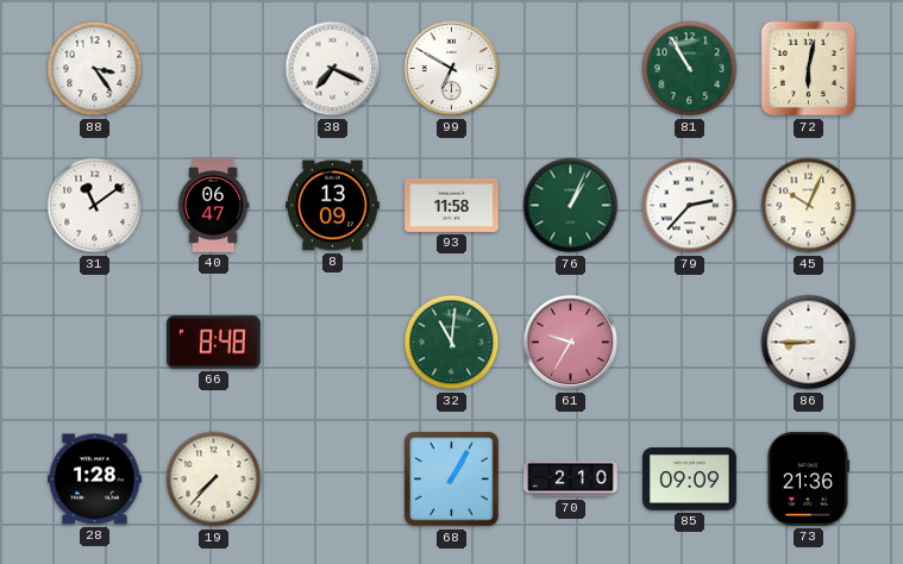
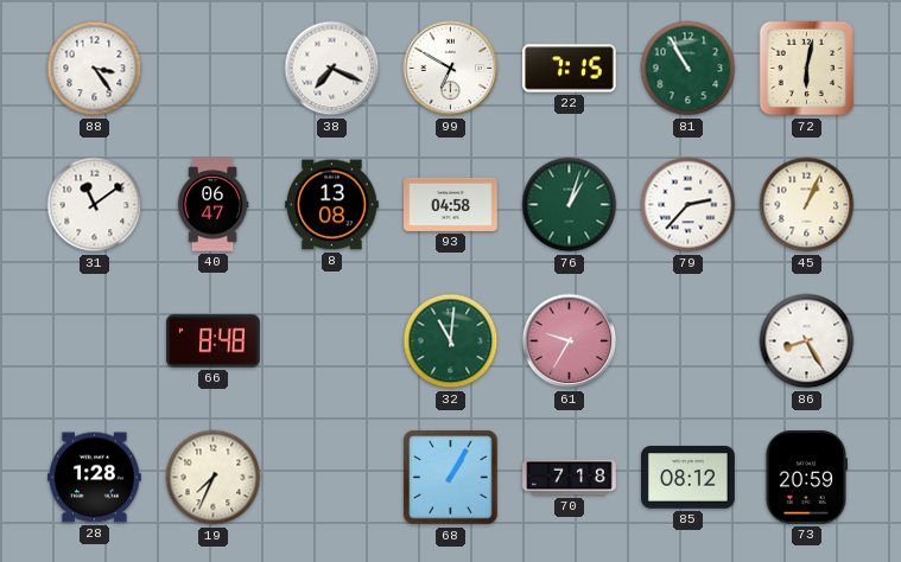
22: none -> 7:15 (570, 69)
8: 13:09 -> 13:08 (332, 205)
93: 11:58 -> 04:58 (451, 204)
76: 1:04 -> 1:03 (570, 205)
45: 10:04 -> 1:04 (807, 205)
86: 8:45 -> 8:25 (807, 341)
19: 7:37 -> 7:34 (214, 478)
70: 2:10 -> 7:18 (570, 478)
85: 09:09 -> 08:12 (689, 478)
73: 21:36 -> 20:59 (806, 478)
